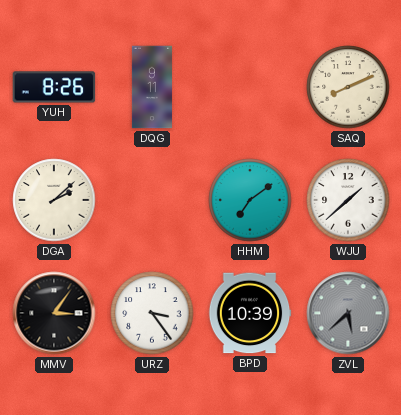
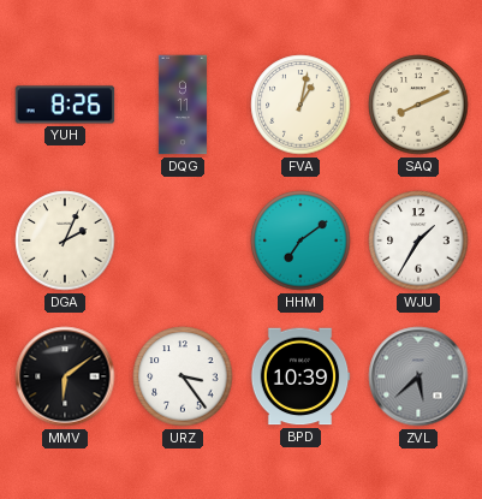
FVA: none -> 1:02 (300, 105)
DGA: 2:08 -> 2:04 (65, 240)
WJU: 1:38 -> 1:35 (418, 240)
MMV: 3:06 -> 6:09 (65, 376)
